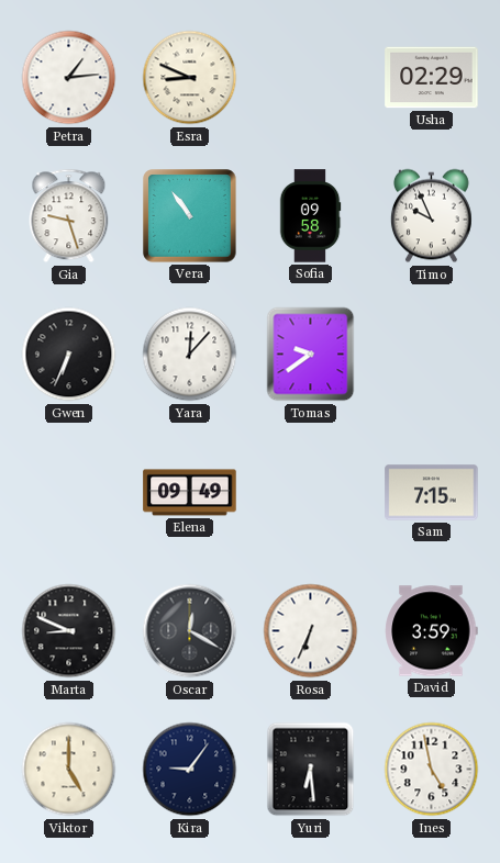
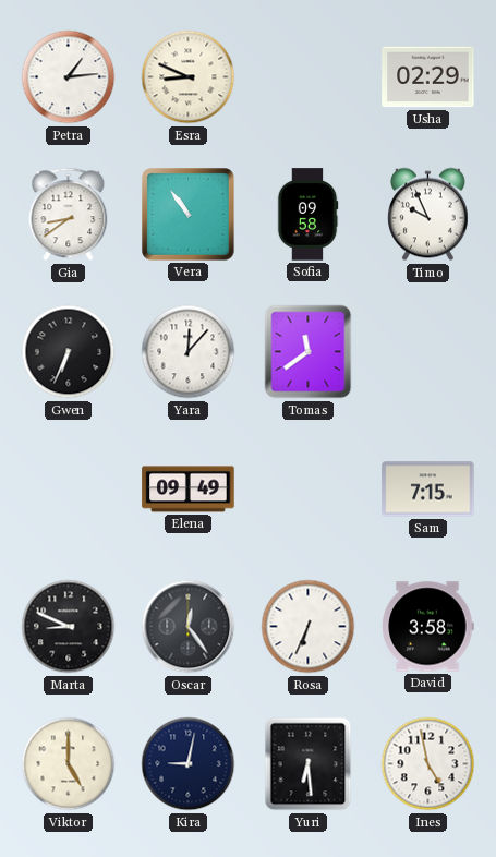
Gia: 9:27 -> 8:39 (69, 215)
Tomas: 9:39 -> 11:39 (309, 352)
Oscar: 12:20 -> 12:24 (189, 627)
David: 3:59 -> 3:58 (428, 627)
Kira: 9:06 -> 9:02 (189, 764)
